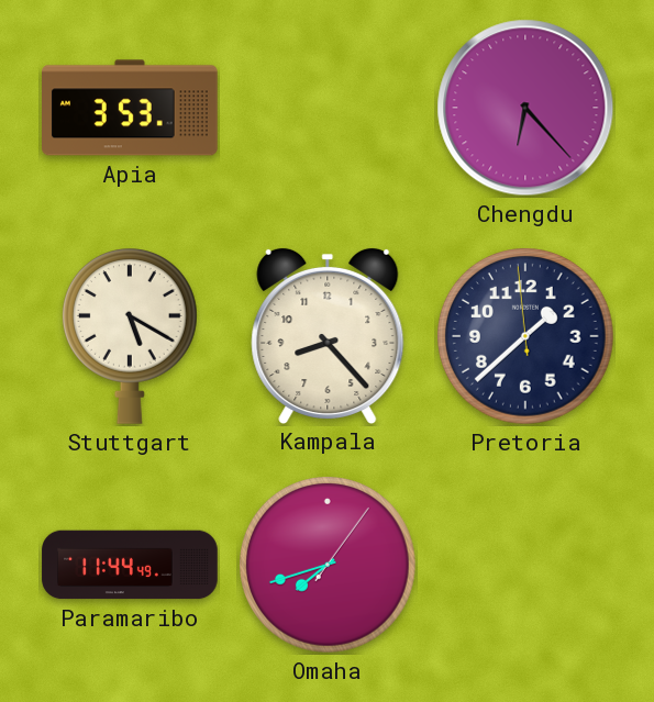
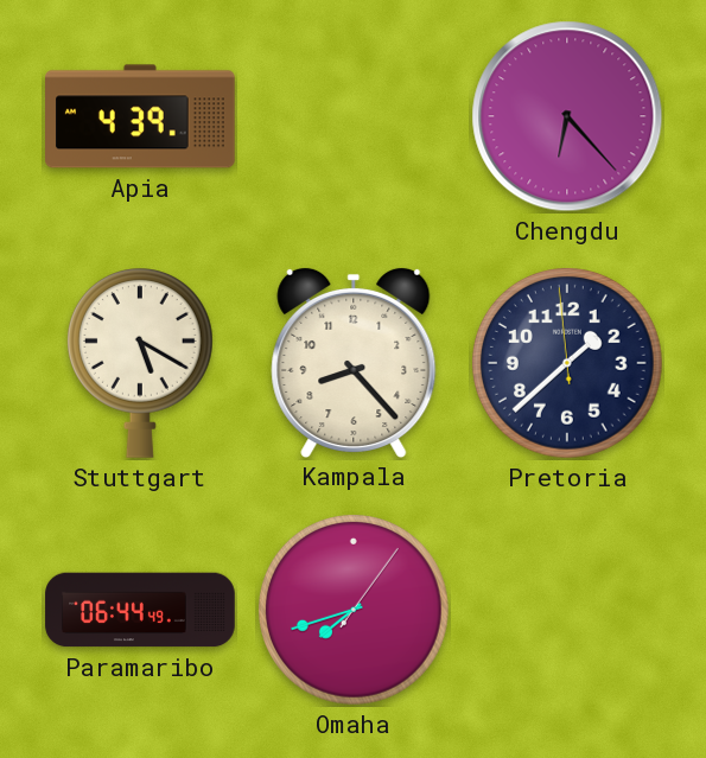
Apia: 3:53 -> 4:39 (141, 116)
Paramaribo: 11:44 -> 06:44 (140, 610)
